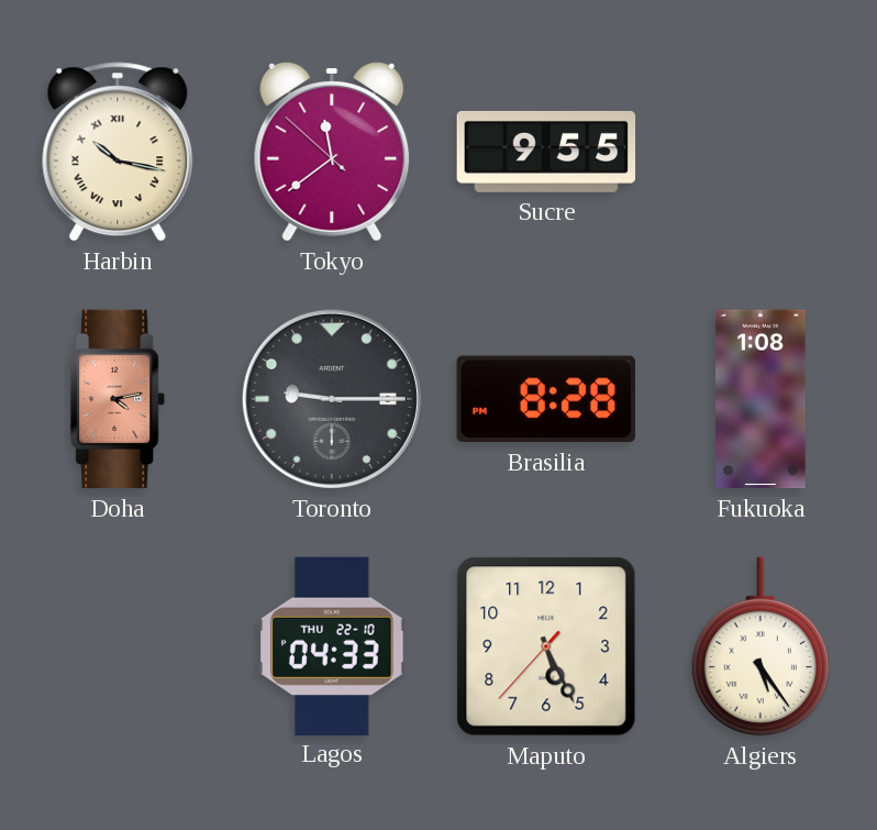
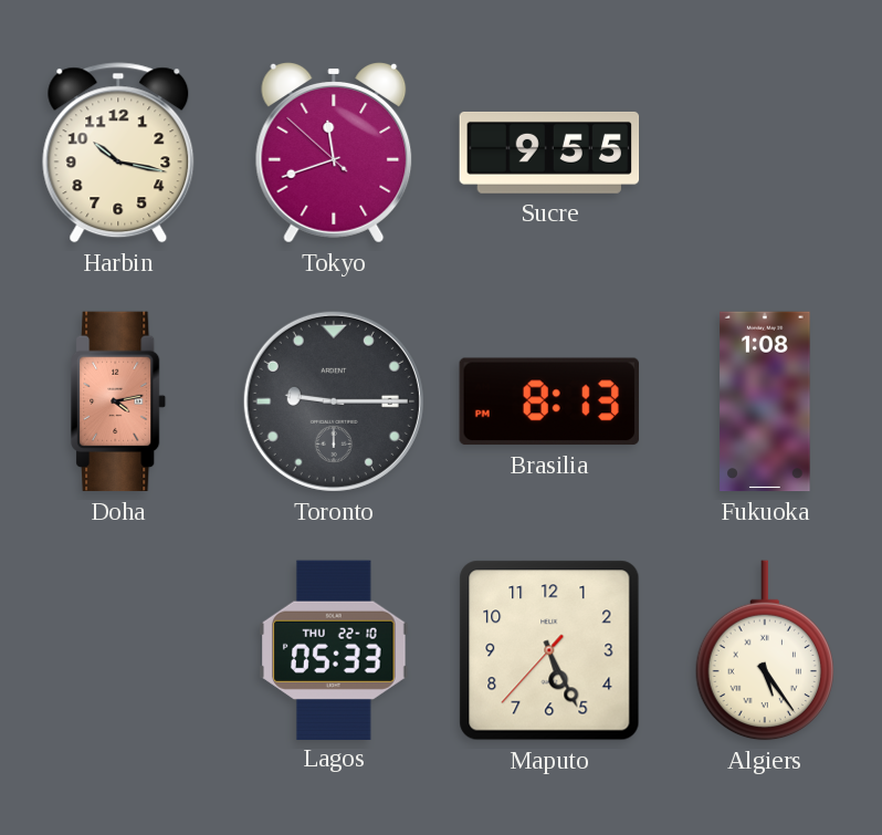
Harbin numerals: Roman -> Arabic (118, 153)
Tokyo: 11:38 -> 11:41 (334, 154)
Brasilia: 8:28 -> 8:13 (549, 401)
Lagos: 04:33 -> 05:33 (334, 649)
